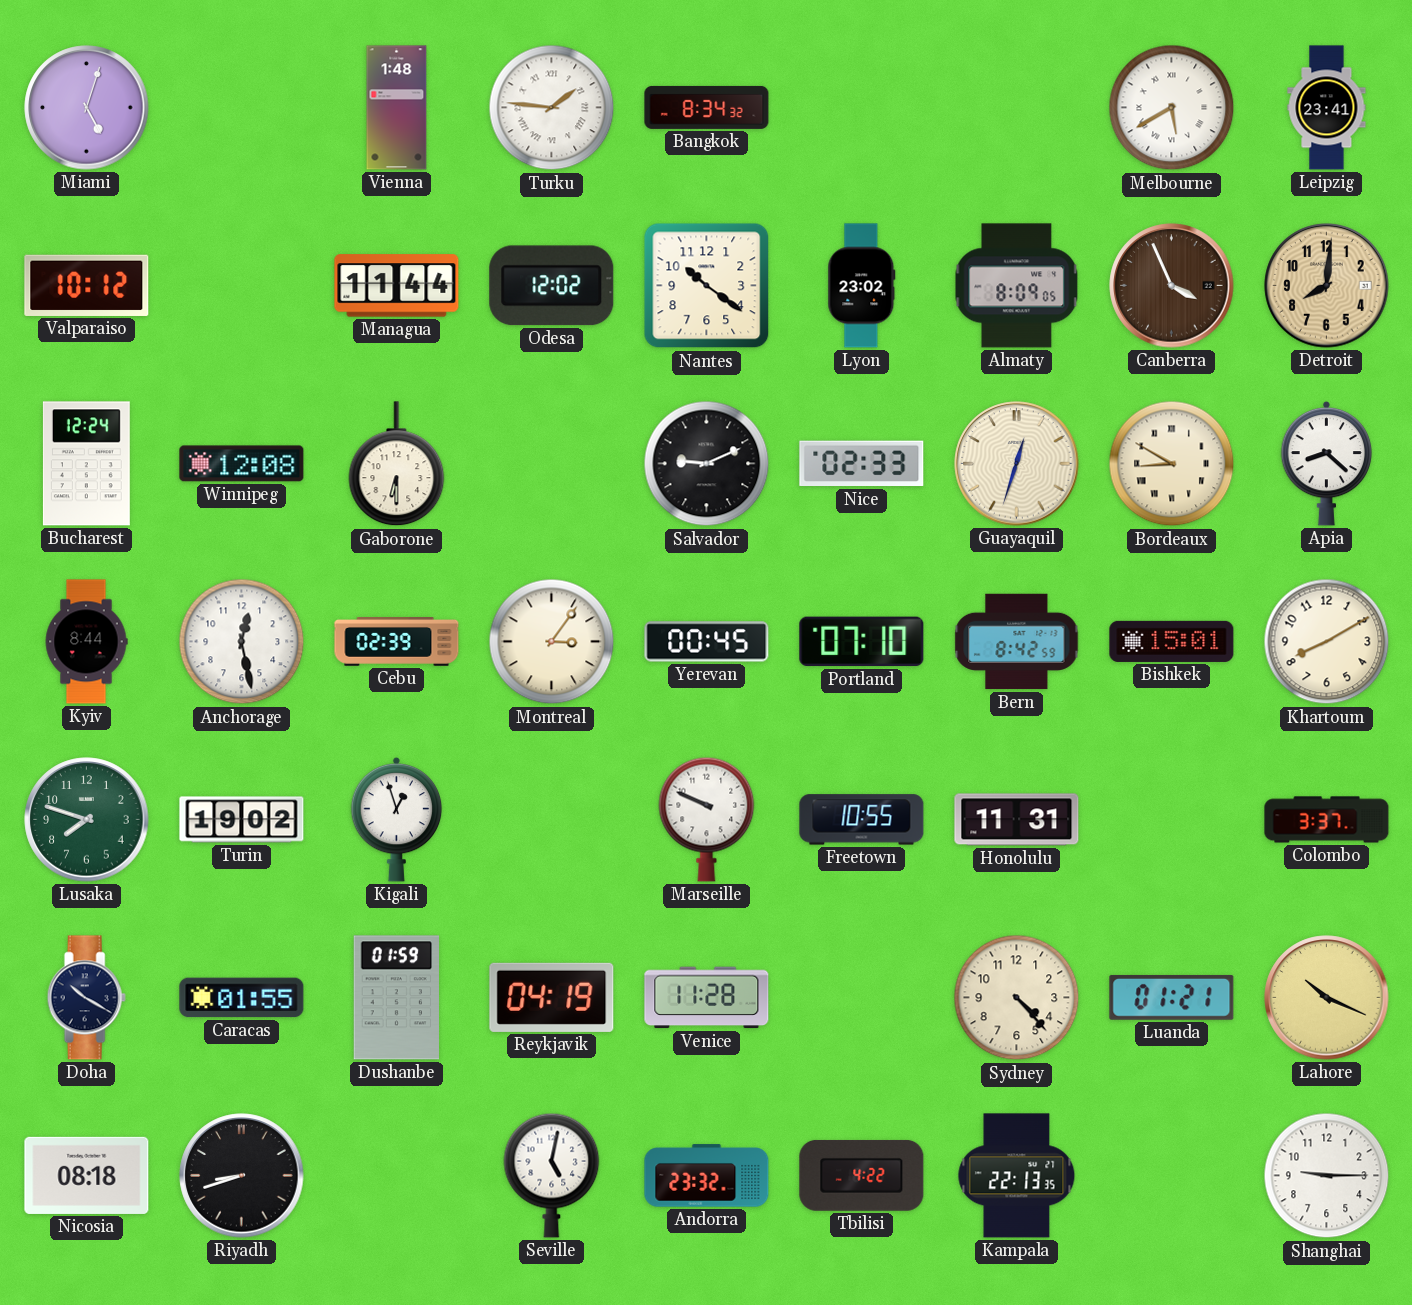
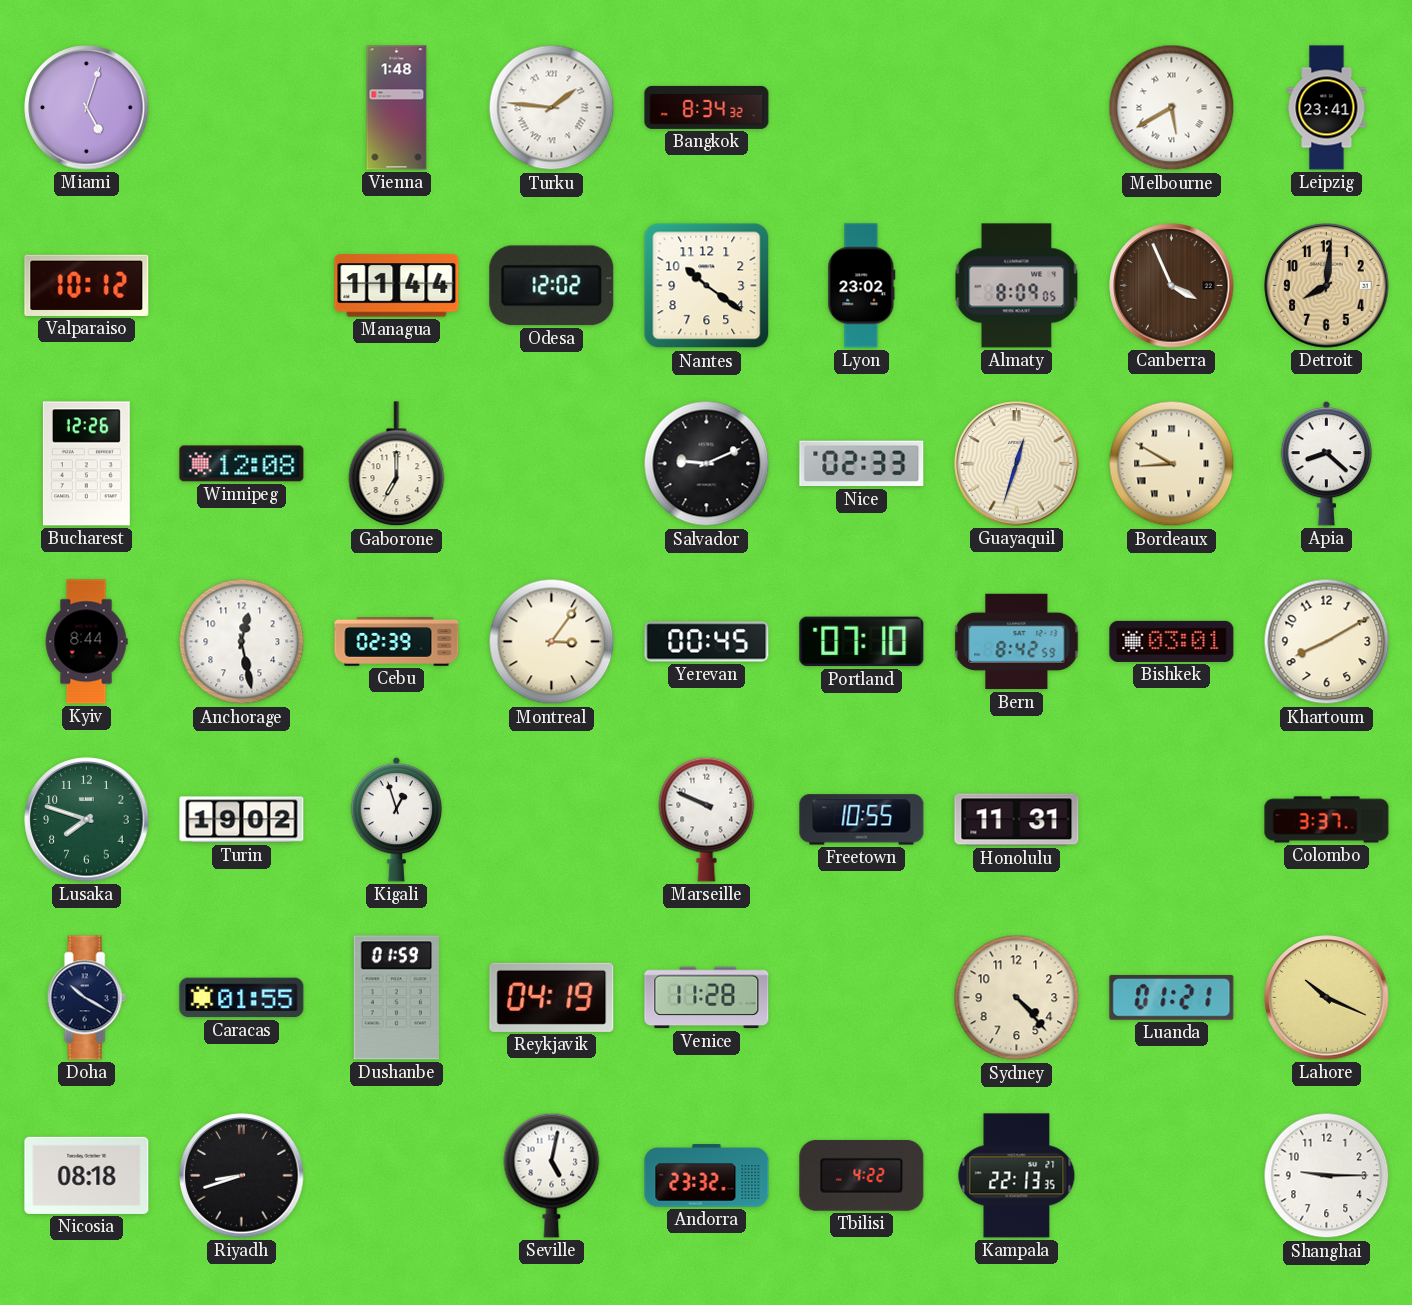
Bucharest: 12:24 -> 12:26 (86, 464)
Gaborone: 6:30 -> 7:00 (397, 464)
Bishkek: 15:01 -> 03:01 (1172, 641)
